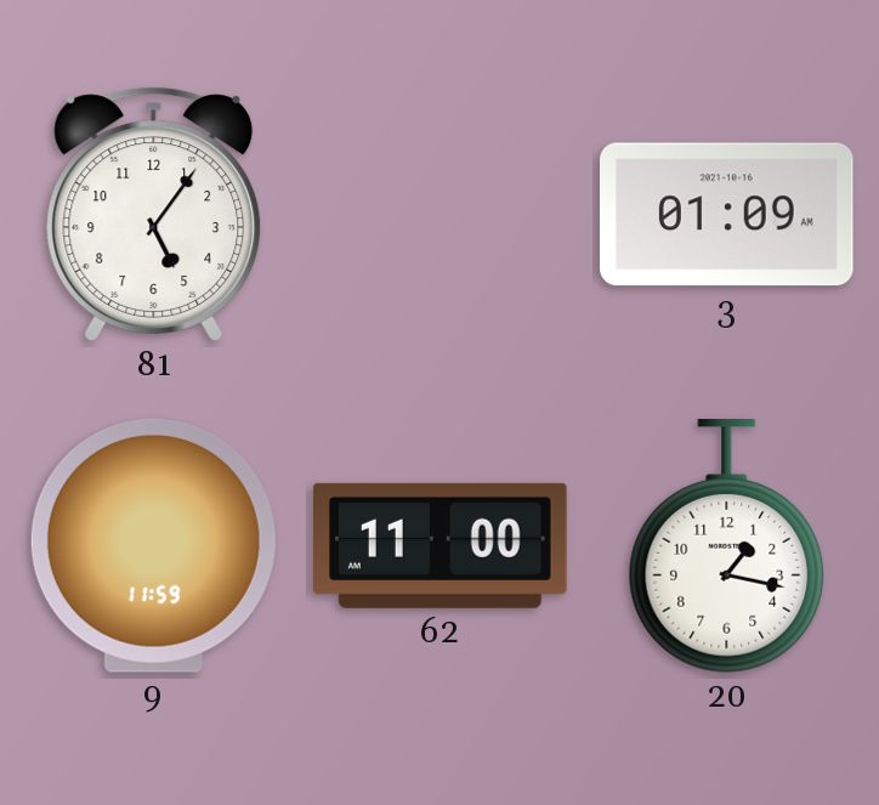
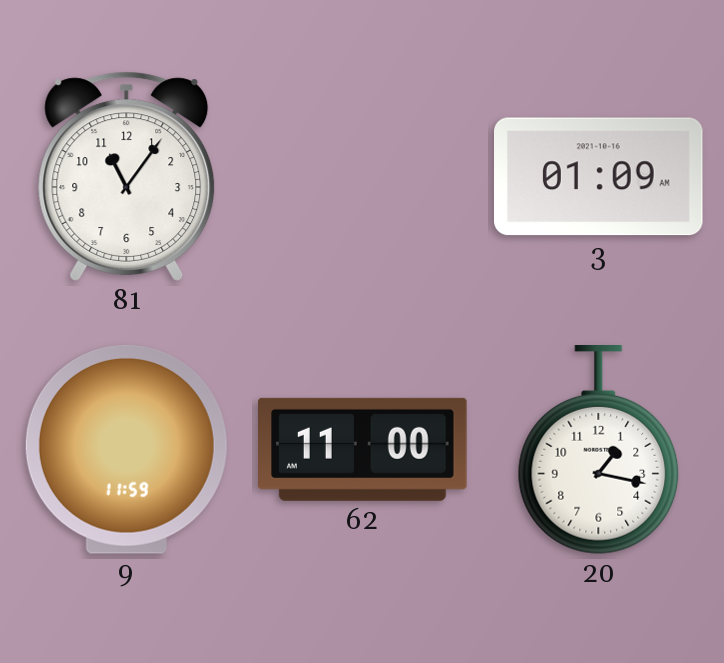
81: 5:06 -> 11:06 (127, 176)
